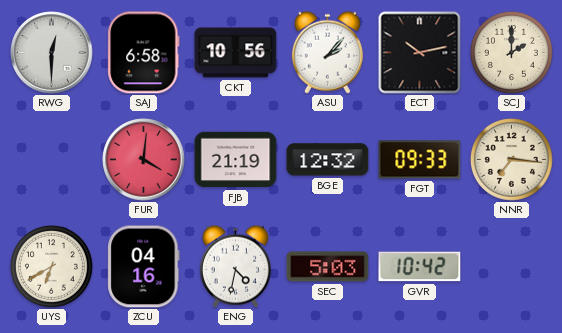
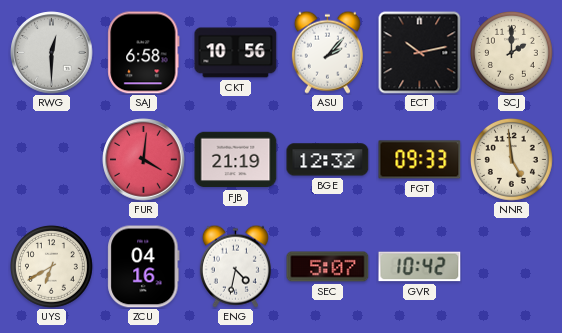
NNR: 7:16 -> 4:59 (511, 159)
SEC: 5:03 -> 5:07 (328, 267)
